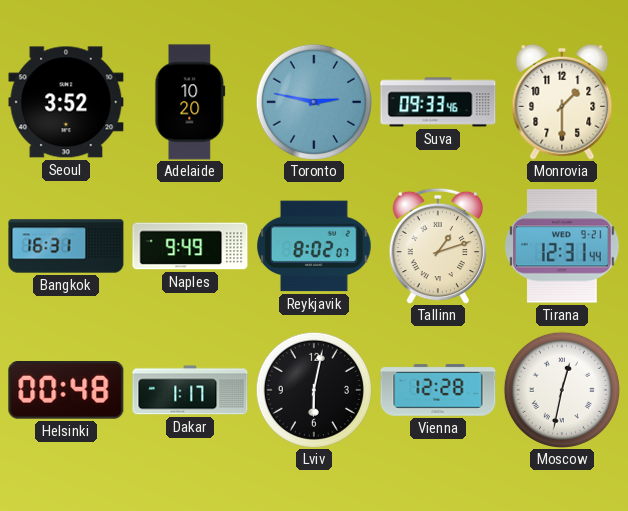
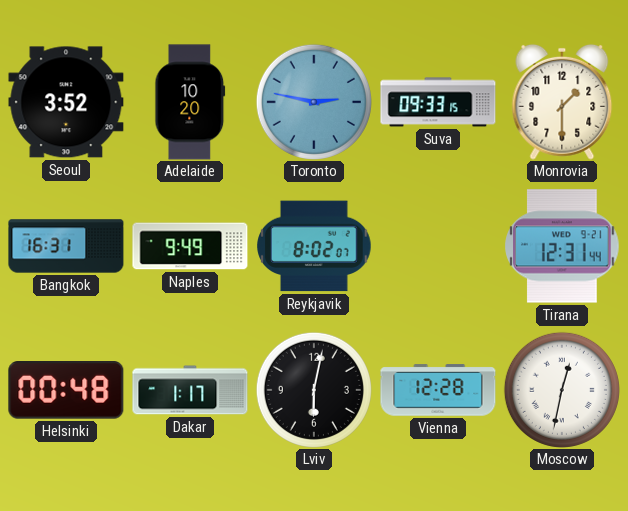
Suva: 09:33:46 -> 09:33:15 (438, 102)
Tallinn: 1:12 -> none (438, 246)
